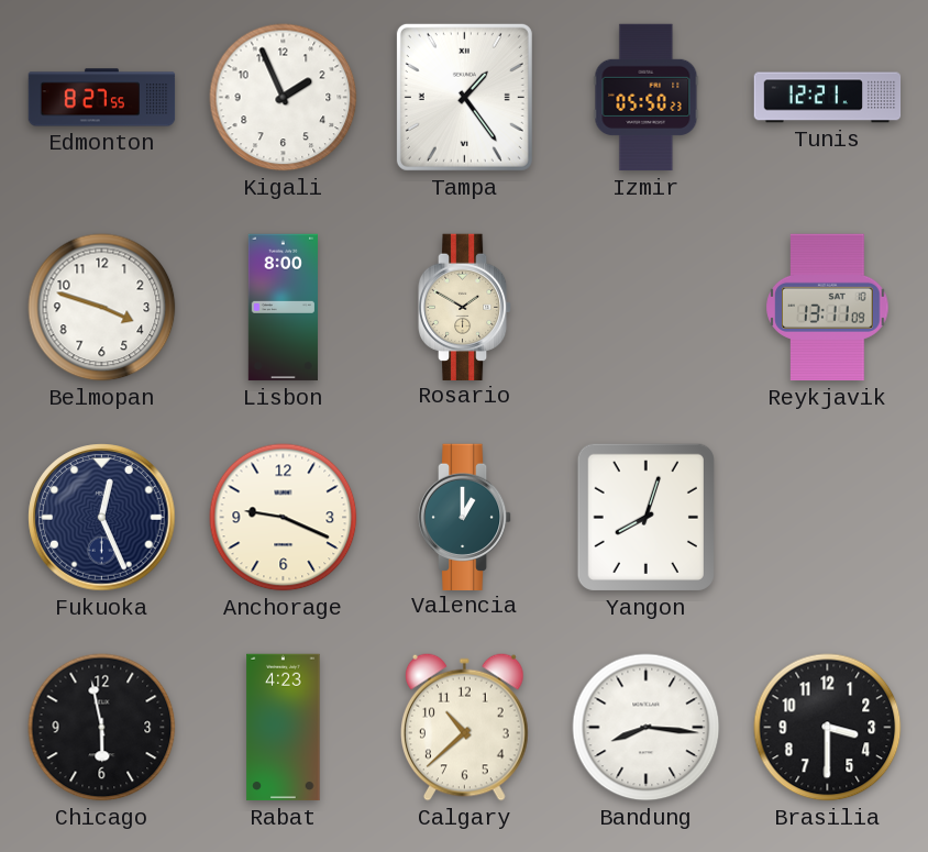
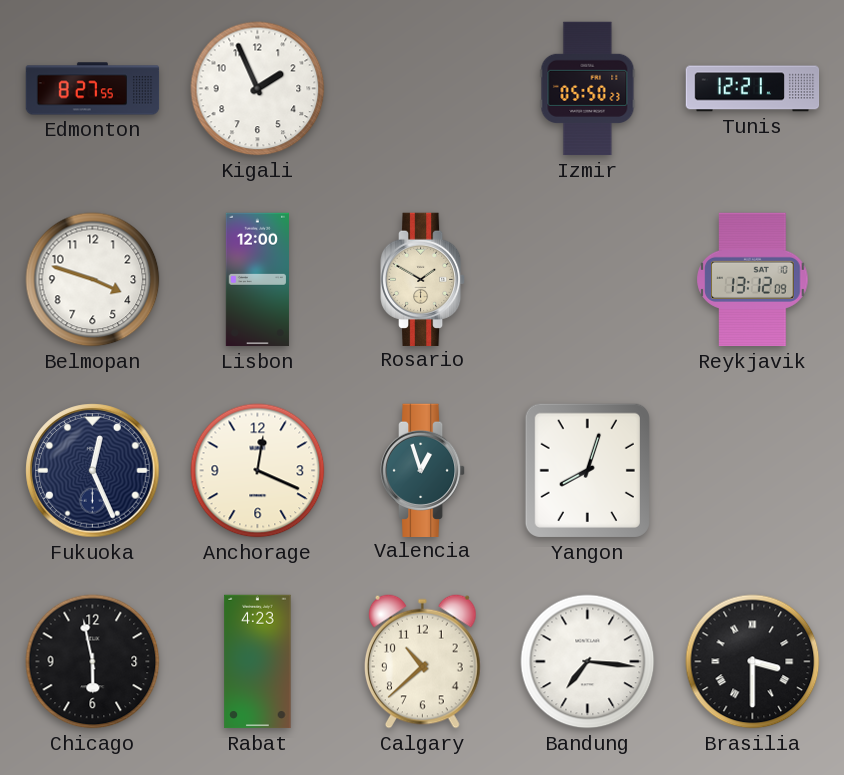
Tampa: 1:24 -> none (464, 97)
Lisbon: 8:00 -> 12:00 (257, 280)
Reykjavik: 13:11 -> 13:12 (753, 280)
Anchorage: 9:19 -> 12:19 (258, 471)
Valencia: 1:00 -> 12:57 (423, 470)
Bandung: 8:16 -> 7:16 (588, 662)
Brasilia numerals: Arabic -> Roman (753, 662)
